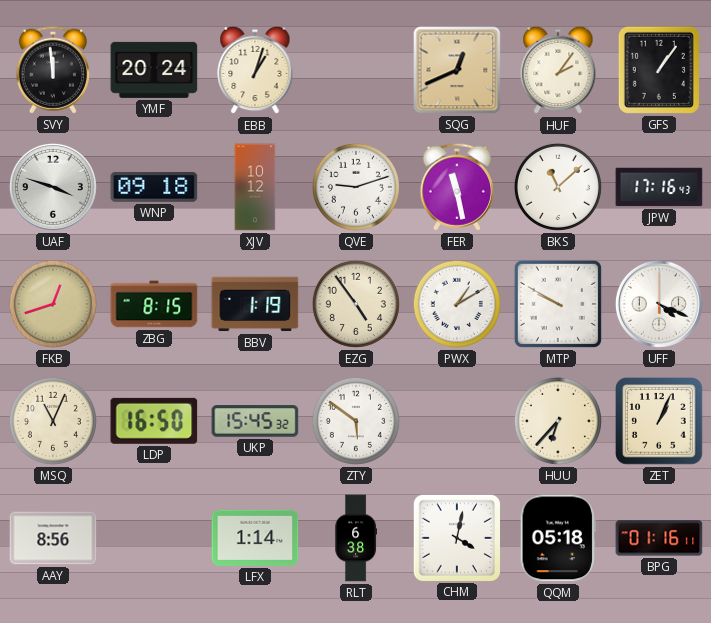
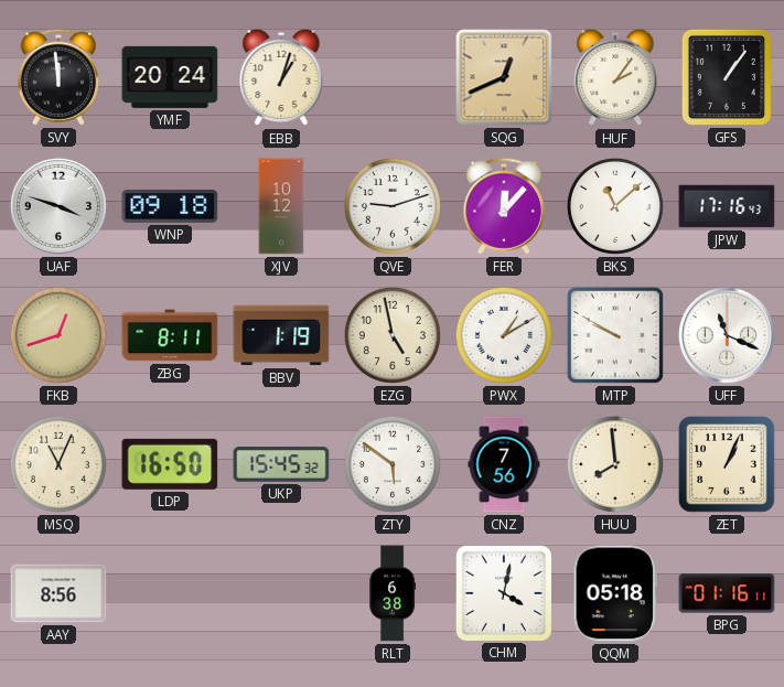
FER: 11:28 -> 12:07 (503, 206)
ZBG: 8:15 -> 8:11 (170, 335)
EZG: 4:54 -> 4:58 (393, 335)
UFF: 4:19 -> 11:19 (727, 335)
CNZ: none -> 7:56 (504, 464)
HUU: 6:37 -> 7:59 (615, 464)
LFX: 1:14 -> none (255, 538)
